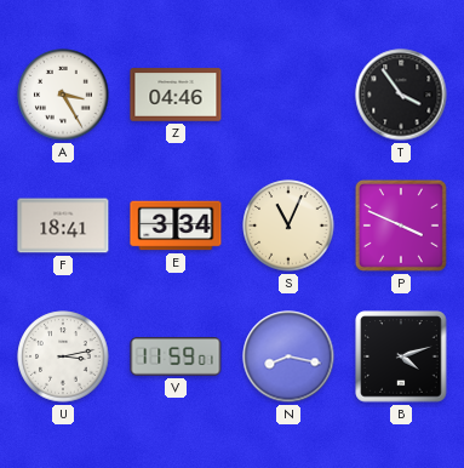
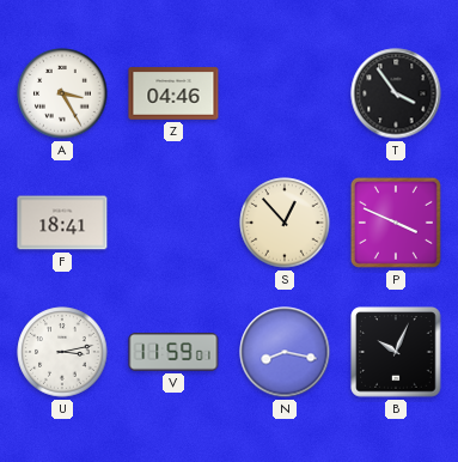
E: 3:34 -> none (176, 226)
S: 11:04 -> 12:53 (285, 223)
B: 4:12 -> 10:04 (396, 352)
